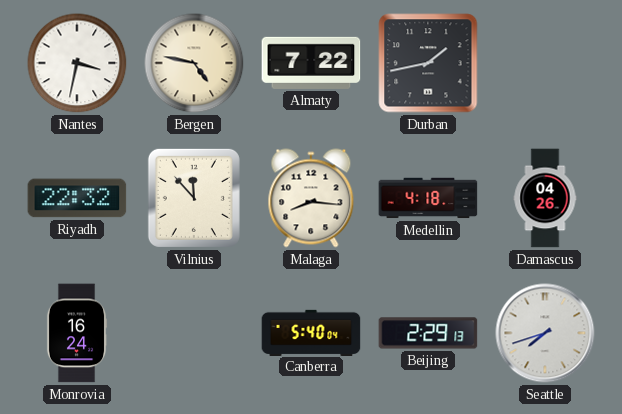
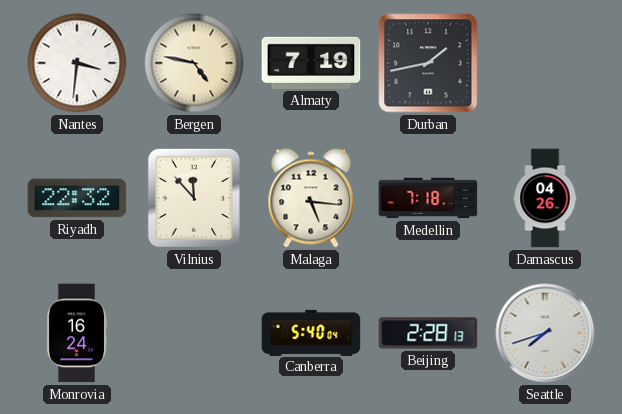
Nantes: 3:32 -> 3:31 (77, 63)
Almaty: 7:22 -> 7:19 (311, 63)
Malaga: 8:16 -> 5:16 (311, 198)
Medellin: 4:18 -> 7:18 (428, 198)
Beijing: 2:29 -> 2:28 (428, 333)
